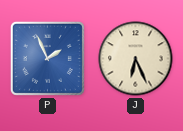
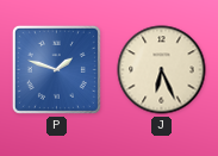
P: 1:56 -> 1:48 (56, 69)
